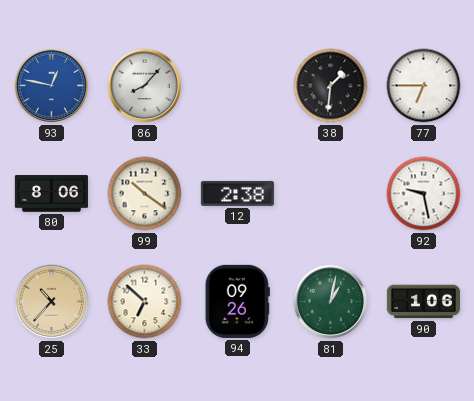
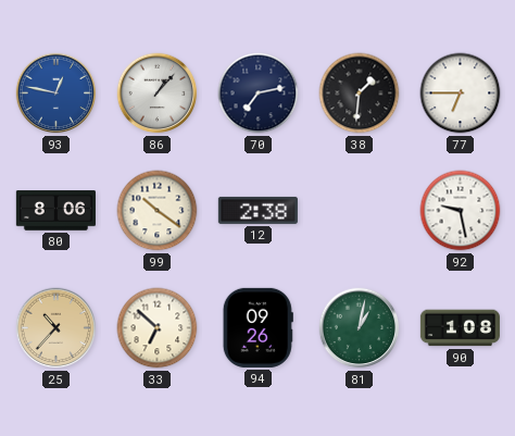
86: 8:07 -> 1:07 (158, 94)
70: none -> 7:13 (259, 94)
90: 1:06 -> 1:08 (460, 328)
